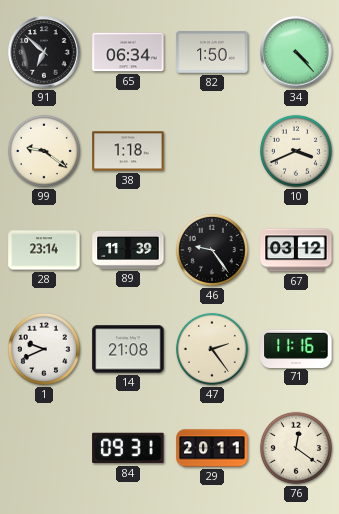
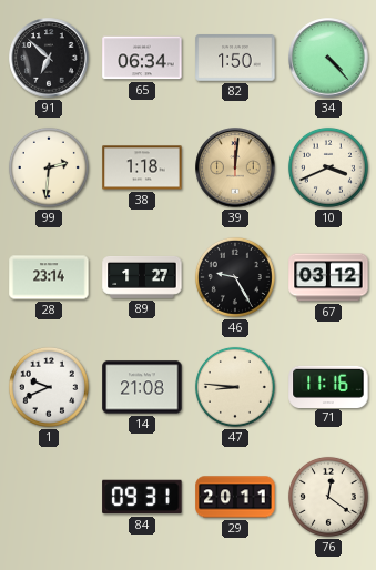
99: 9:21 -> 2:31 (49, 167)
39: none -> 12:01 (235, 167)
89: 11:39 -> 1:27 (142, 277)
46: 9:24 -> 9:25 (235, 277)
47: 2:24 -> 8:46 (235, 387)
